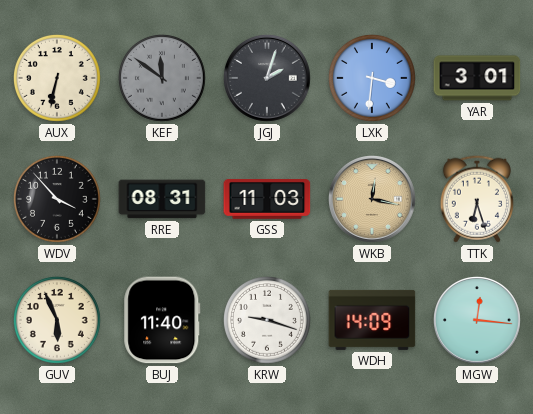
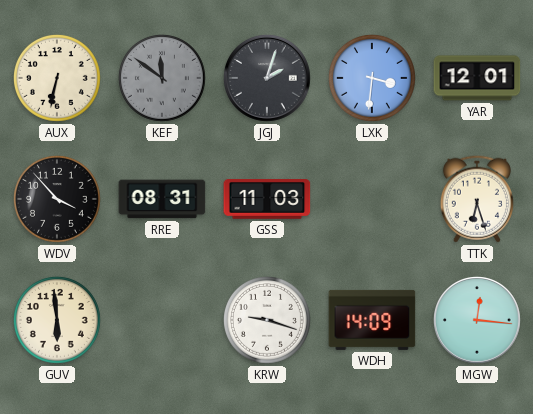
YAR: 3:01 -> 12:01 (477, 78)
WKB: 12:17 -> none (373, 200)
GUV: 5:56 -> 5:59 (57, 320)
BUJ: 11:40 -> none (162, 320)
